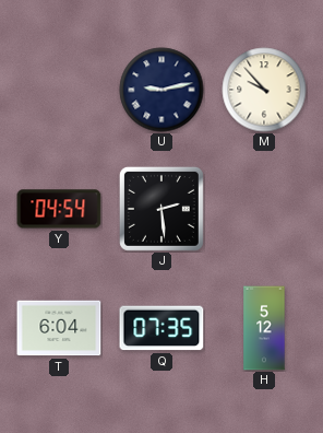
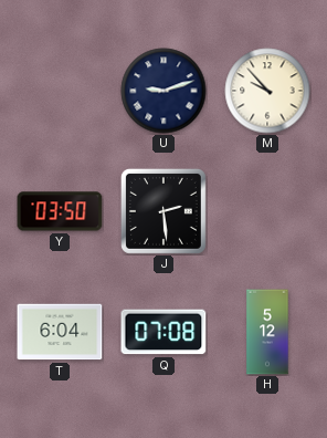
U: 9:13 -> 9:12 (163, 91)
Y: 04:54 -> 03:50 (60, 211)
Q: 07:35 -> 07:08 (163, 332)
